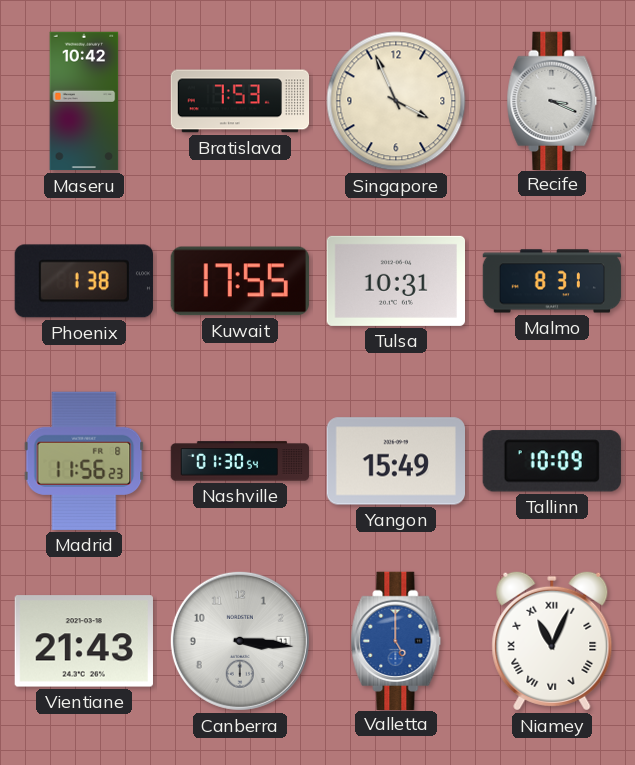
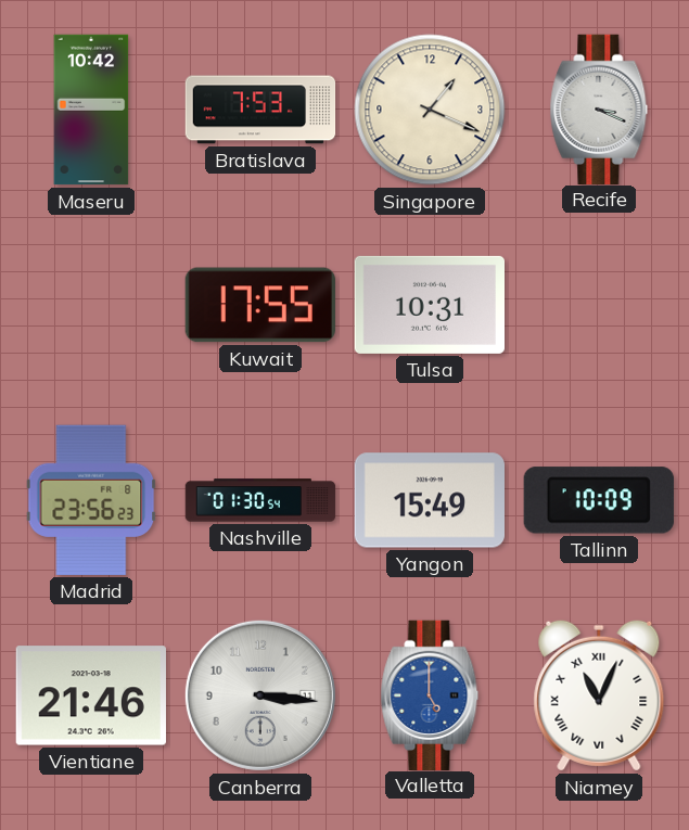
Singapore: 3:56 -> 1:19 (430, 110)
Phoenix: 1:38 -> none (84, 281)
Malmo: 8:31 -> none (552, 281)
Madrid: 11:56 -> 23:56 (91, 500)
Vientiane: 21:43 -> 21:46 (91, 695)
